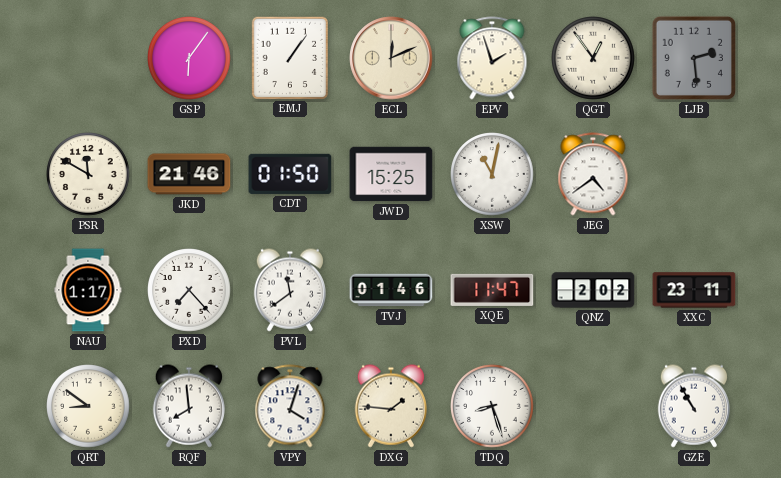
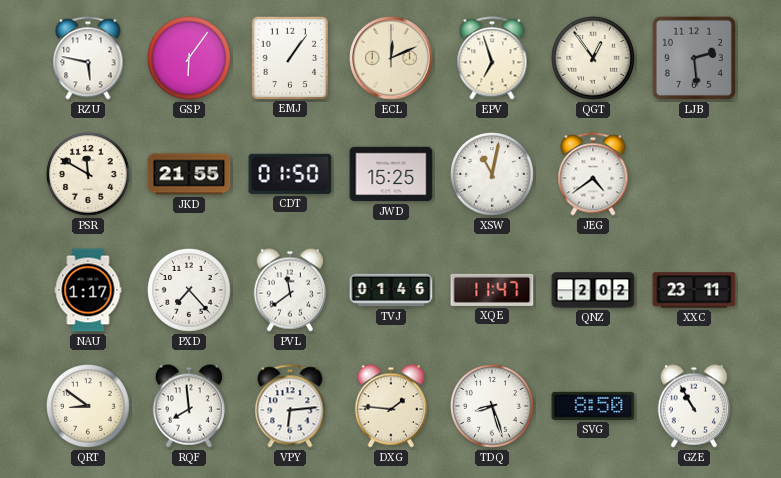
RZU: none -> 5:47 (88, 58)
EPV: 1:57 -> 6:57 (492, 58)
JKD: 21:46 -> 21:55 (189, 174)
VPY: 4:03 -> 6:14 (290, 406)
SVG: none -> 8:50 (593, 406)
